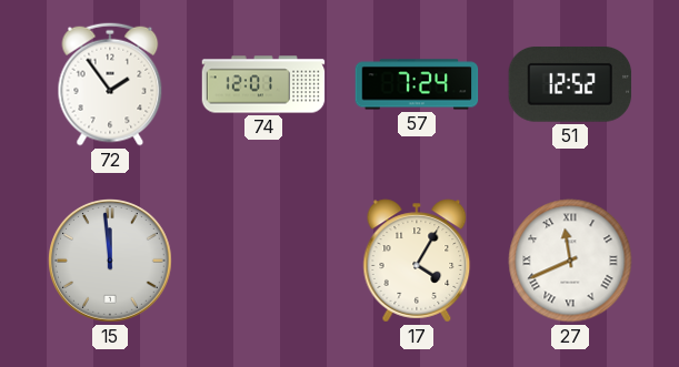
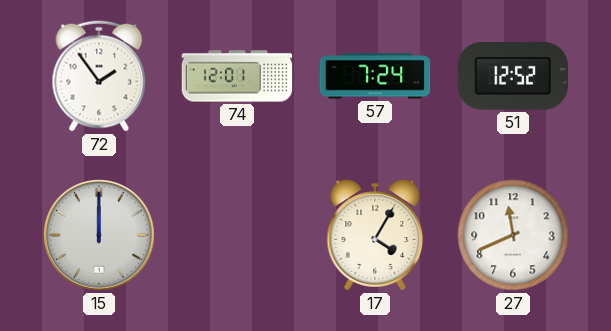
15: 11:59 -> 12:00 (100, 236)
27 numerals: Roman -> Arabic (513, 235)
